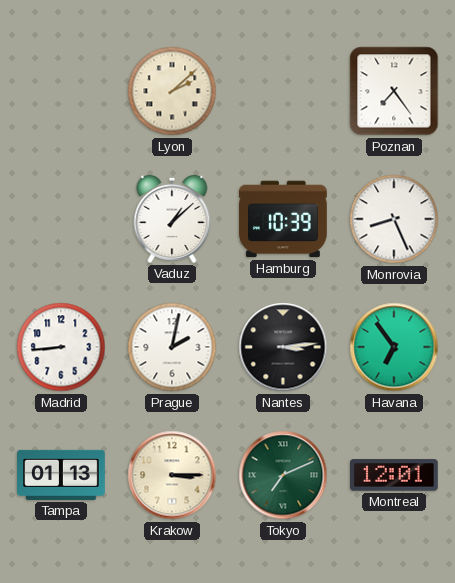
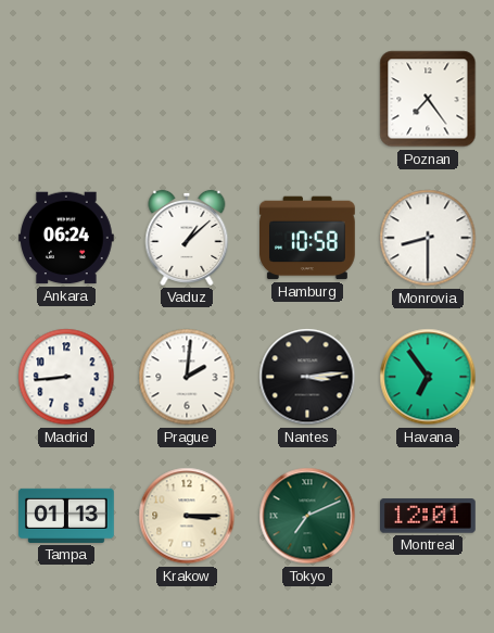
Lyon: 2:08 -> none (172, 91)
Ankara: none -> 06:24 (67, 238)
Hamburg: 10:39 -> 10:58 (308, 238)
Monrovia: 8:26 -> 8:30 (428, 238)
Prague: 2:02 -> 2:01 (187, 377)
